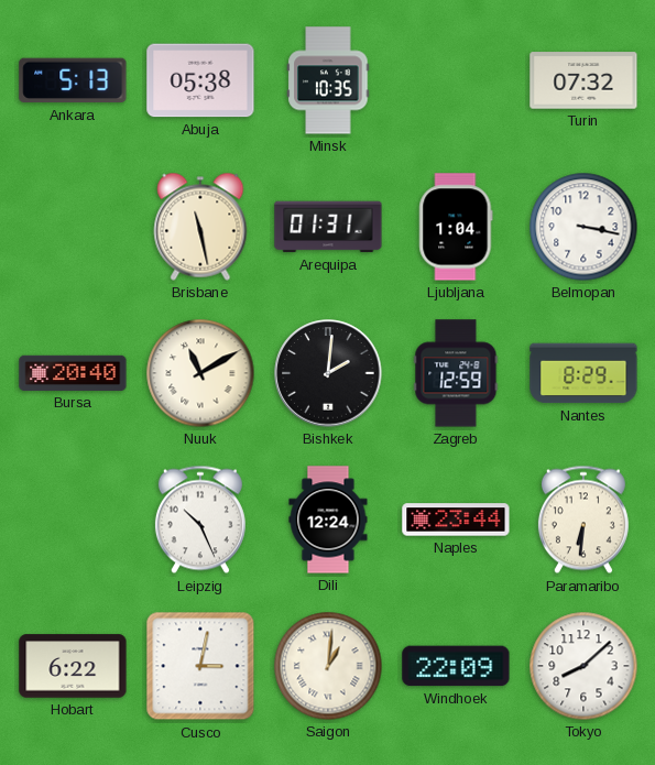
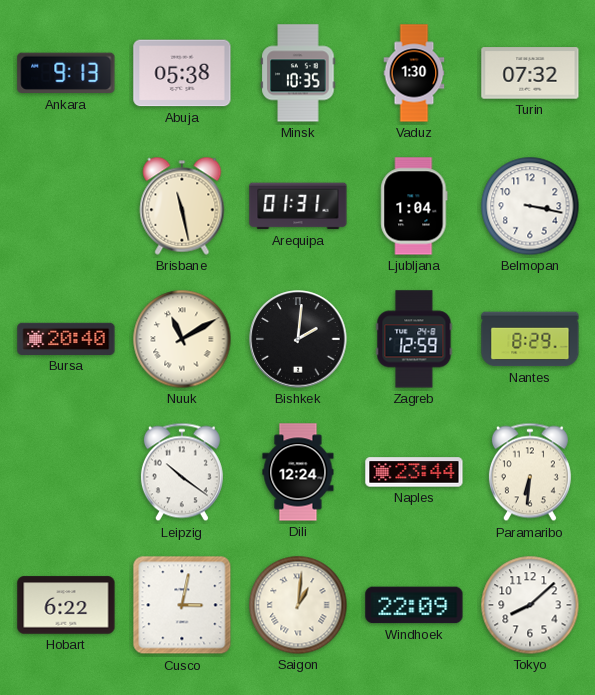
Ankara: 5:13 -> 9:13 (66, 73)
Vaduz: none -> 1:30 (414, 73)
Leipzig: 10:26 -> 10:21 (182, 472)
